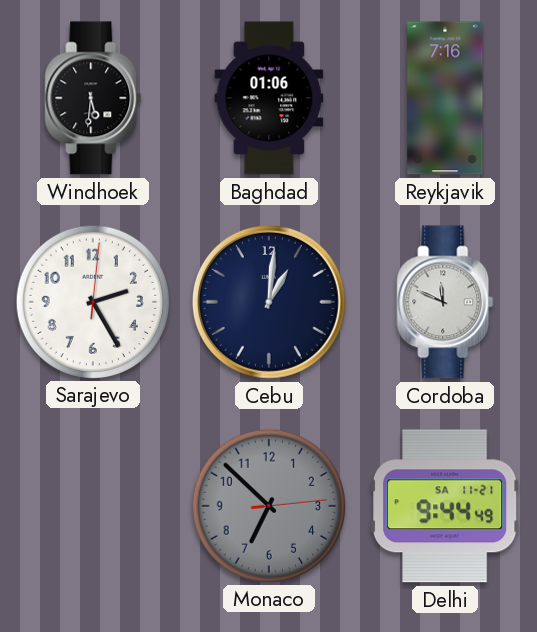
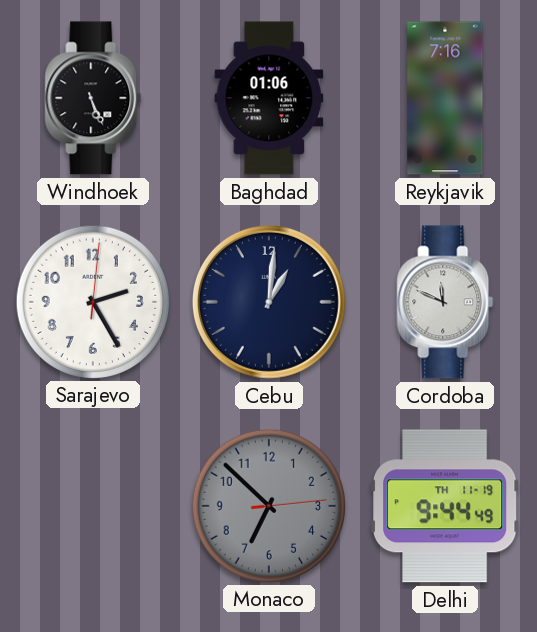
Windhoek: 5:31 -> 5:26 (93, 98)
Delhi date: SA 11-21 -> TH 11-19 (445, 506)
